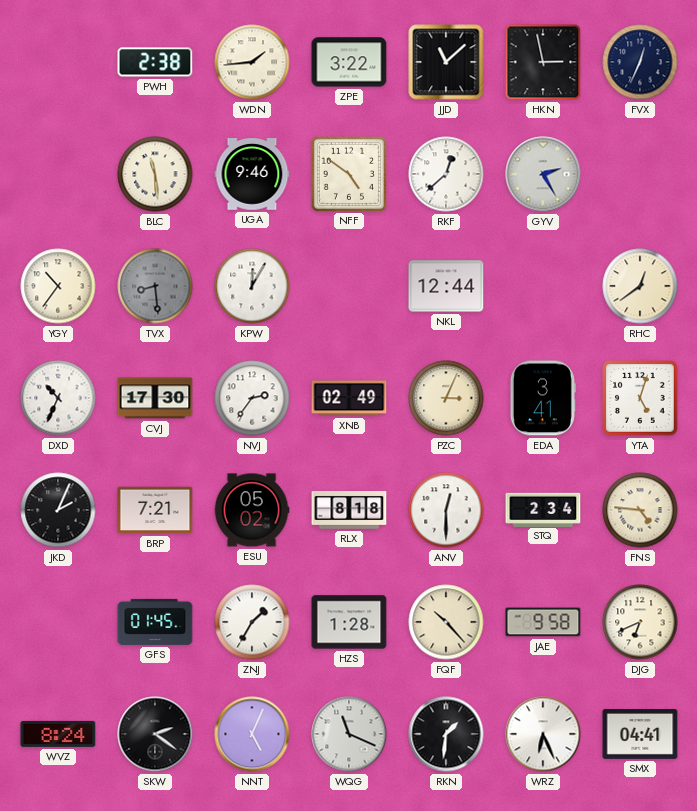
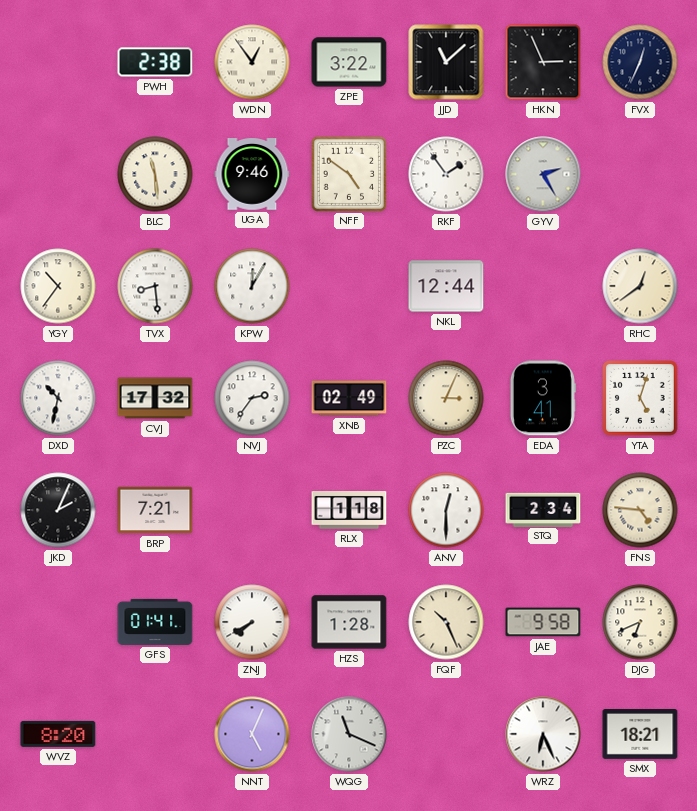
WDN: 1:44 -> 12:54 (252, 62)
HKN: 2:58 -> 2:56 (543, 62)
RKF: 12:38 -> 1:54 (446, 174)
TVX dial: grey -> white (155, 286)
DXD: 10:34 -> 10:32 (58, 398)
CVJ: 17:30 -> 17:32 (155, 398)
ESU: 05:02 -> none (252, 510)
RLX: 8:18 -> 1:18 (349, 511)
GFS: 01:45 -> 01:41 (155, 622)
ZNJ: 1:35 -> 7:40 (252, 622)
FQF: 10:23 -> 10:26 (446, 622)
WVZ: 8:24 -> 8:20 (58, 734)
SKW: 2:21 -> none (155, 734)
RKN: 1:31 -> none (446, 734)
SMX: 04:41 -> 18:21 (640, 735)
